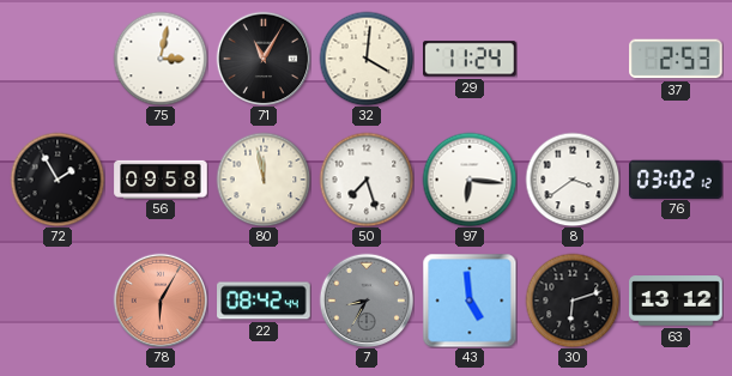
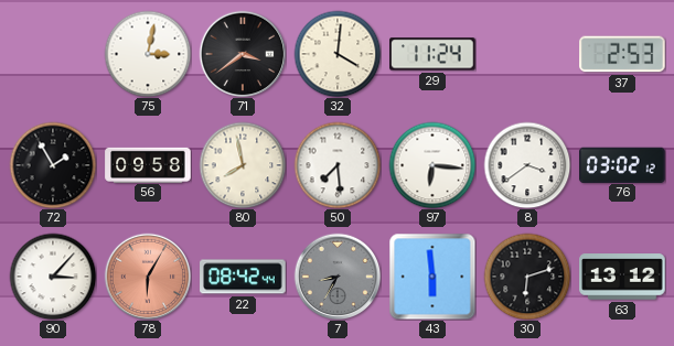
71: 11:05 -> 3:39 (243, 54)
80: 11:58 -> 7:58 (243, 165)
50: 7:27 -> 7:29 (338, 165)
90: none -> 3:07 (53, 277)
43: 4:59 -> 5:59 (432, 277)
